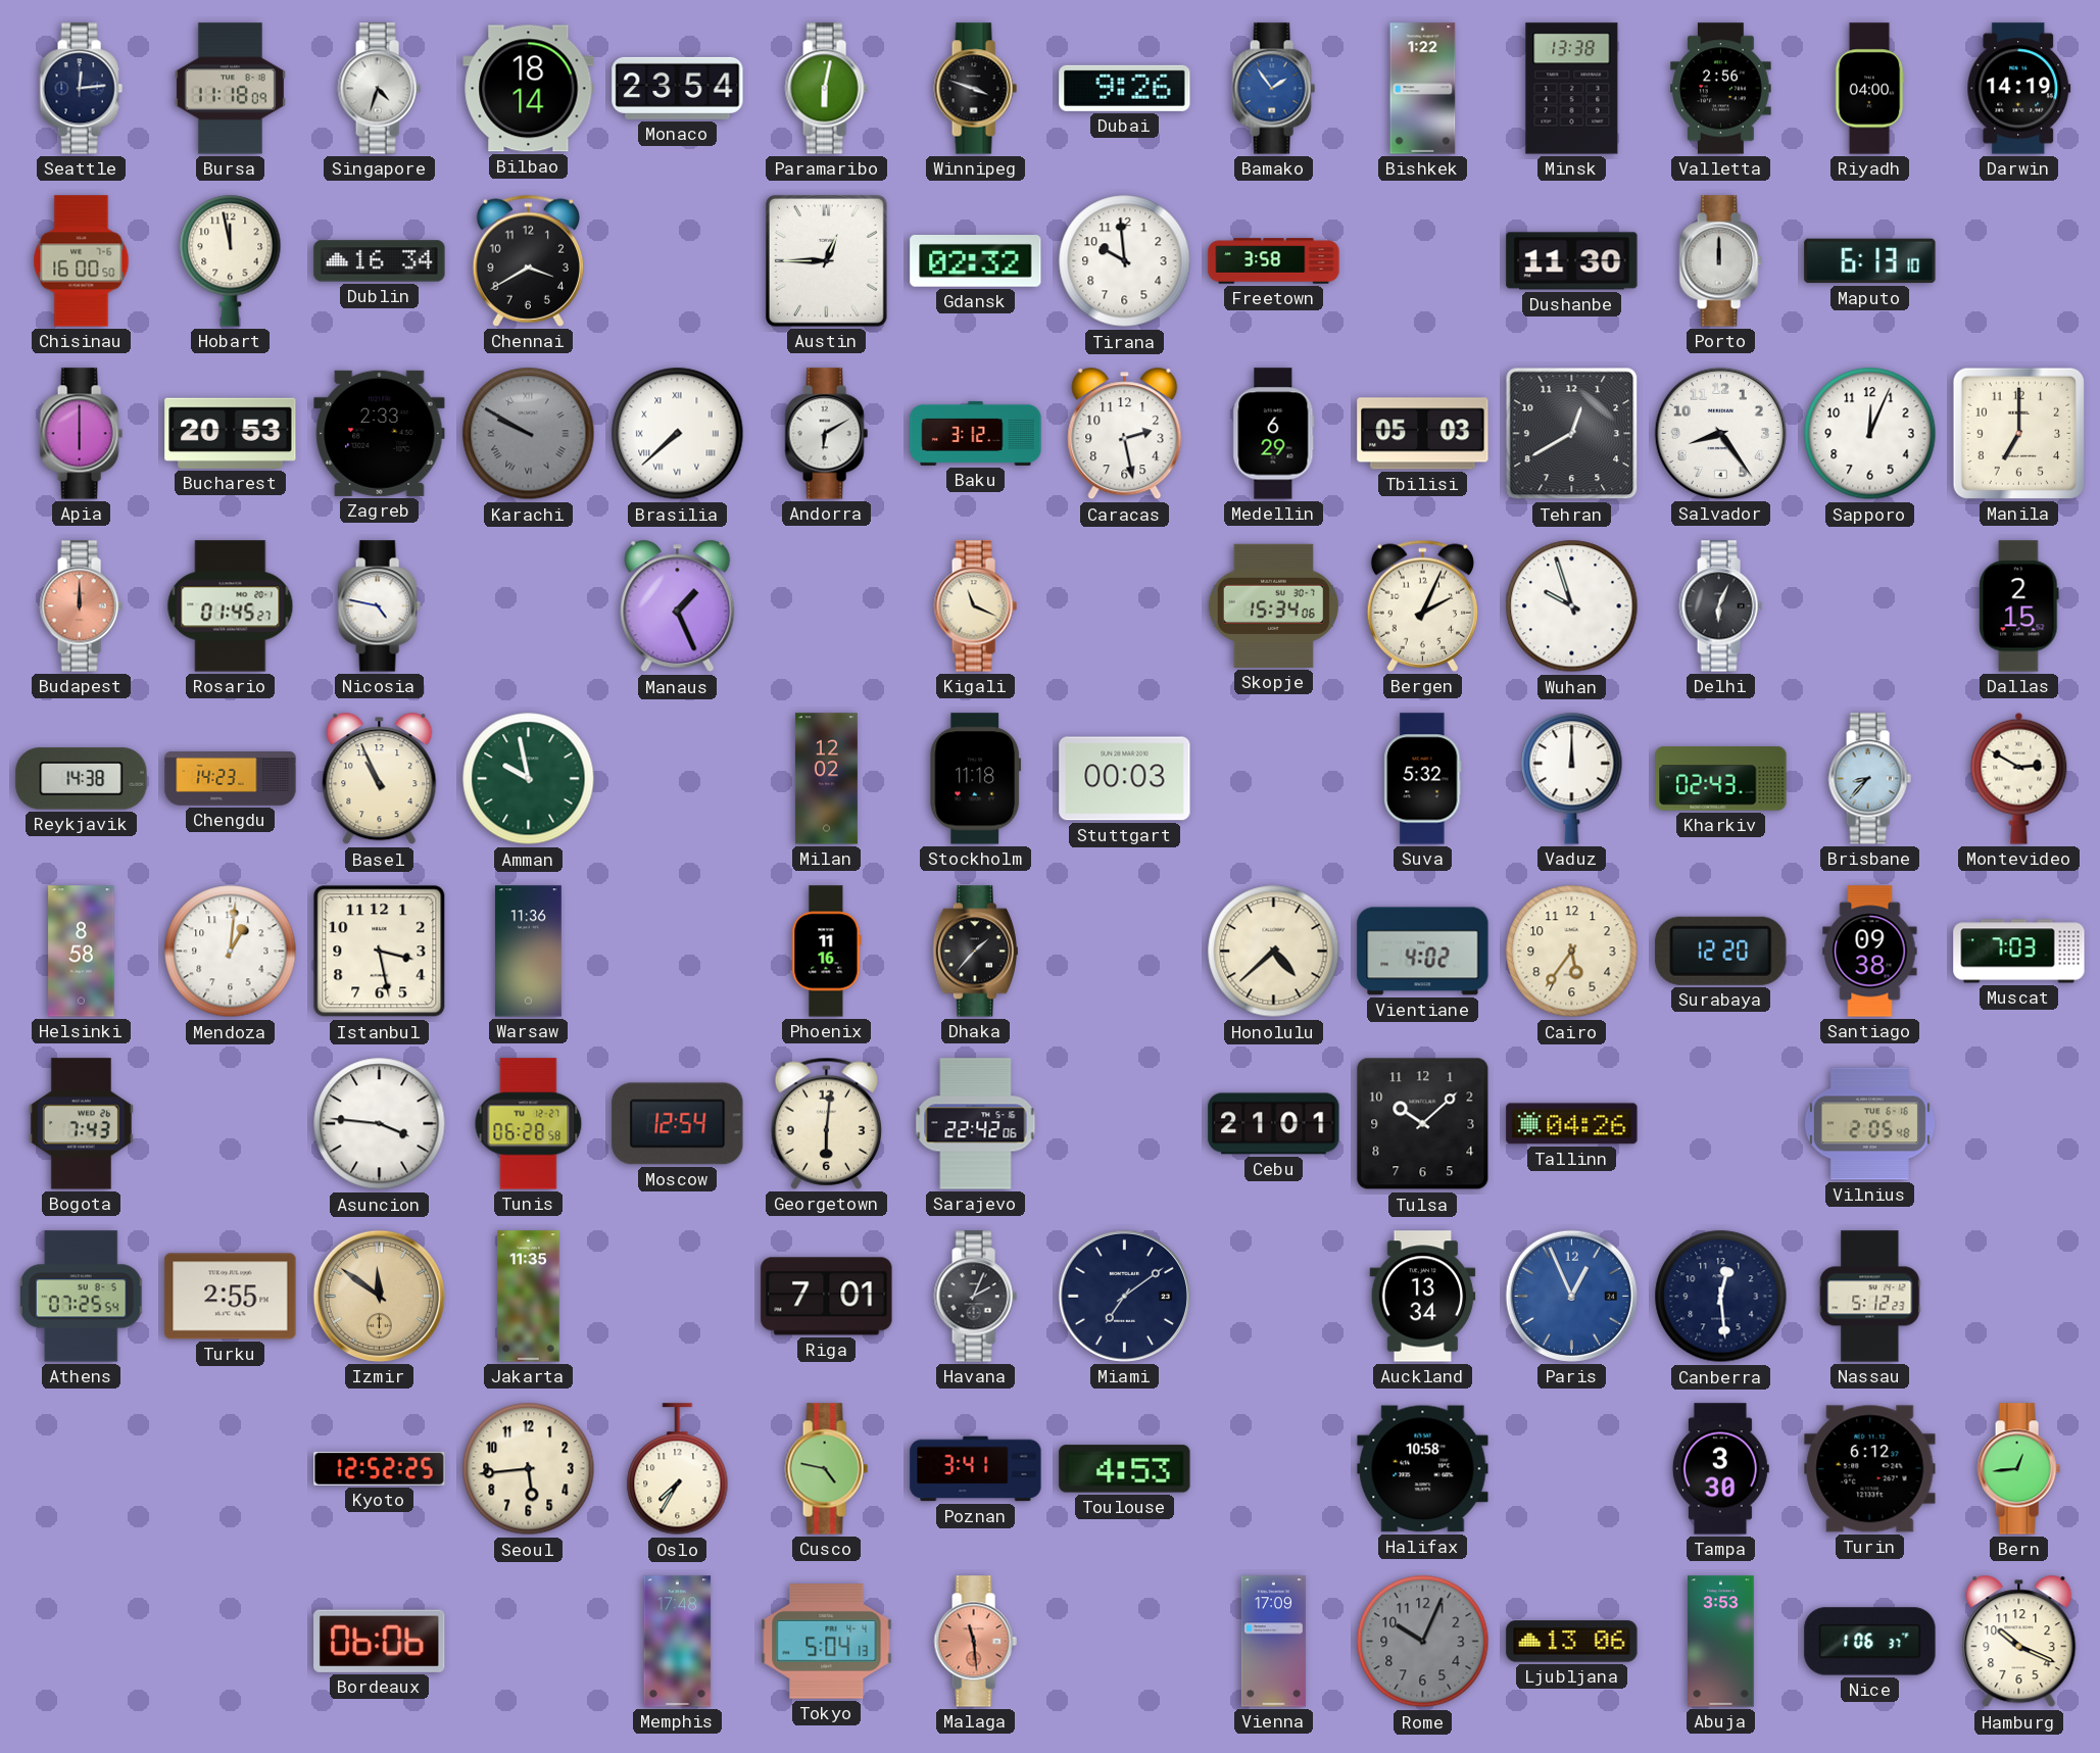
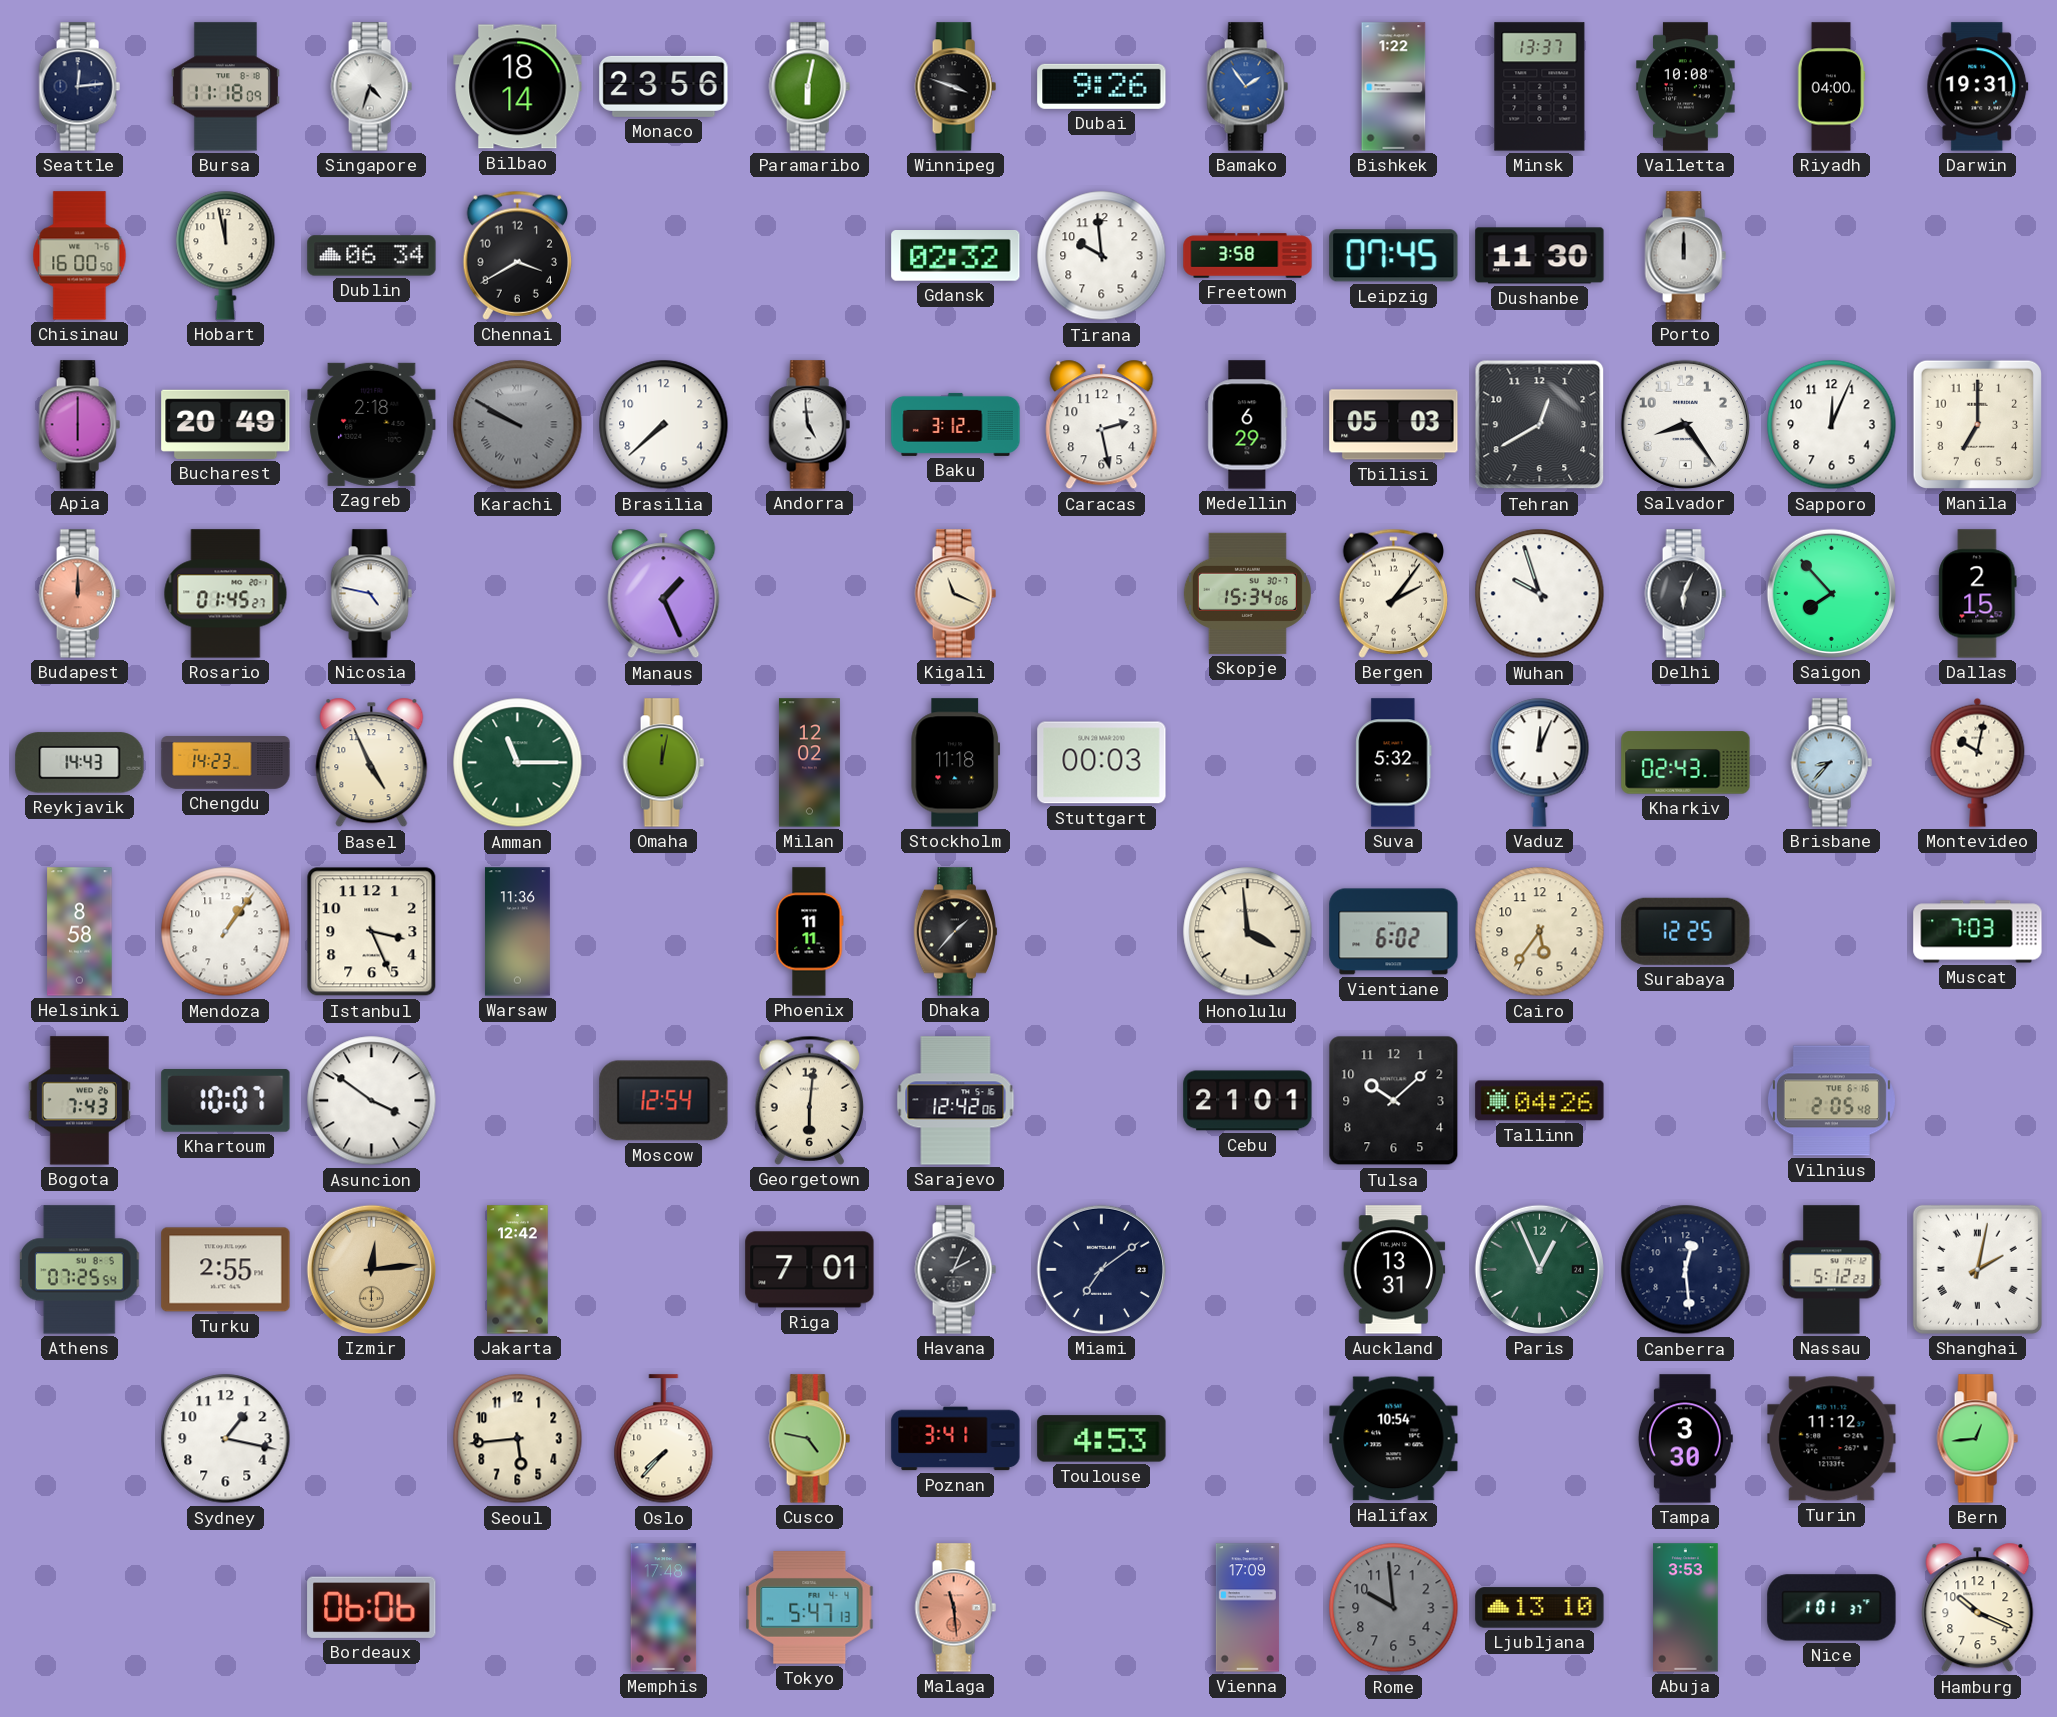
Monaco: 23:54 -> 23:56 (664, 86)
Minsk: 13:38 -> 13:37 (1540, 87)
Valletta: 2:56 -> 10:08 (1686, 87)
Darwin: 14:19 -> 19:31 (1978, 87)
Dublin: 16:34 -> 06:34 (372, 256)
Austin: 12:45 -> none (826, 260)
Leipzig: none -> 07:45 (1394, 256)
Maputo: 6:13 -> none (1870, 261)
Bucharest: 20:53 -> 20:49 (226, 424)
Zagreb: 2:33 -> 2:18 (372, 424)
Brasilia numerals: Roman -> Arabic (664, 425)
Andorra: 6:10 -> 4:59 (809, 425)
Bergen: 2:04 -> 2:06 (1393, 593)
Saigon: none -> 7:53 (1831, 593)
Reykjavik: 14:38 -> 14:43 (80, 763)
Basel: 10:56 -> 4:56 (372, 763)
Amman: 9:58 -> 11:15 (518, 763)
Omaha: none -> 12:02 (663, 763)
Vaduz: 12:00 -> 12:04 (1540, 762)
Montevideo: 2:50 -> 10:02 (1978, 762)
Mendoza: 1:01 -> 1:06 (226, 932)
Istanbul: 3:28 -> 3:26 (372, 932)
Phoenix: 11:16 -> 11:11 (810, 932)
Honolulu: 4:38 -> 3:59 (1248, 932)
Vientiane: 4:02 -> 6:02 (1394, 932)
Surabaya: 12:20 -> 12:25 (1686, 931)
Santiago: 09:38 -> none (1870, 952)
Khartoum: none -> 10:07 (226, 1100)
Asuncion: 3:46 -> 3:51 (372, 1101)
Tunis: 06:28 -> none (529, 1124)
Sarajevo: 22:42 -> 12:42 (956, 1101)
Izmir: 11:51 -> 12:14 (371, 1269)
Jakarta: 11:35 -> 12:42 (518, 1270)
Auckland: 13:34 -> 13:31 (1394, 1270)
Paris dial: blue -> green (1539, 1269)
Shanghai: none -> 2:02 (1977, 1269)
Sydney: none -> 1:17 (226, 1439)
Kyoto: 12:52 -> none (380, 1468)
Oslo: 7:35 -> 7:37 (664, 1439)
Halifax: 10:58 -> 10:54 (1394, 1439)
Turin: 6:12 -> 11:12 (1832, 1439)
Tokyo: 5:04 -> 5:47 (810, 1608)
Rome: 10:04 -> 9:59 (1394, 1608)
Ljubljana: 13:06 -> 13:10 (1540, 1608)
Nice: 1:06 -> 1:01 (1832, 1608)
